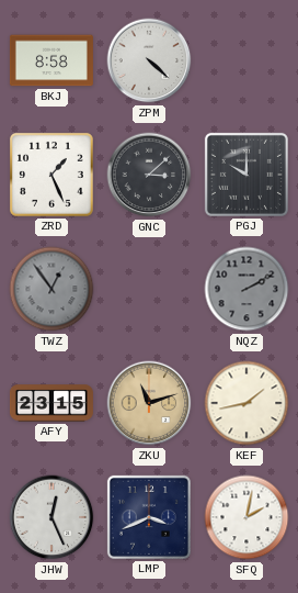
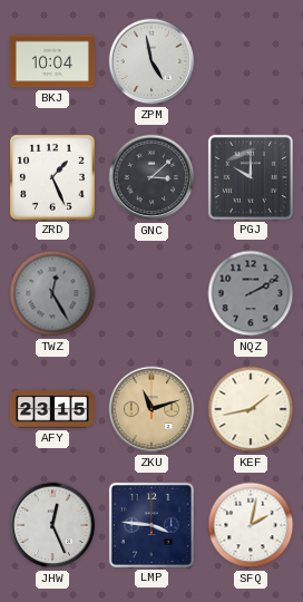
BKJ: 8:58 -> 10:04 (52, 61)
ZPM: 4:22 -> 4:58 (151, 61)
TWZ: 12:54 -> 12:25 (52, 293)
LMP: 3:41 -> 3:46 (151, 525)
